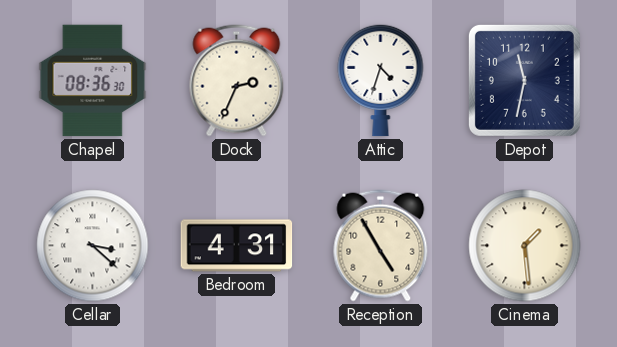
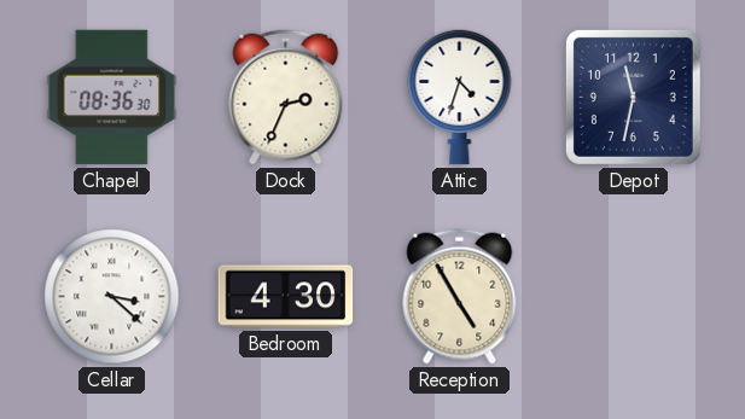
Bedroom: 4:31 -> 4:30 (286, 297)
Cinema: 1:29 -> none (525, 246)
